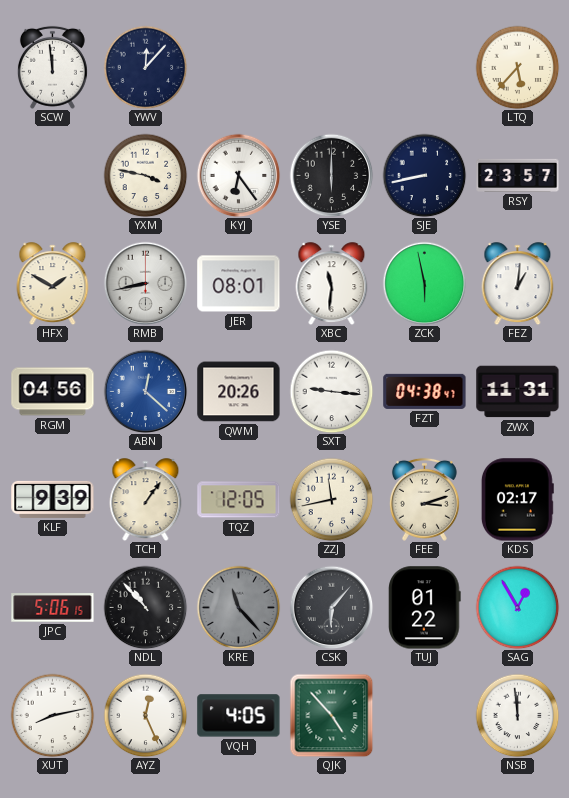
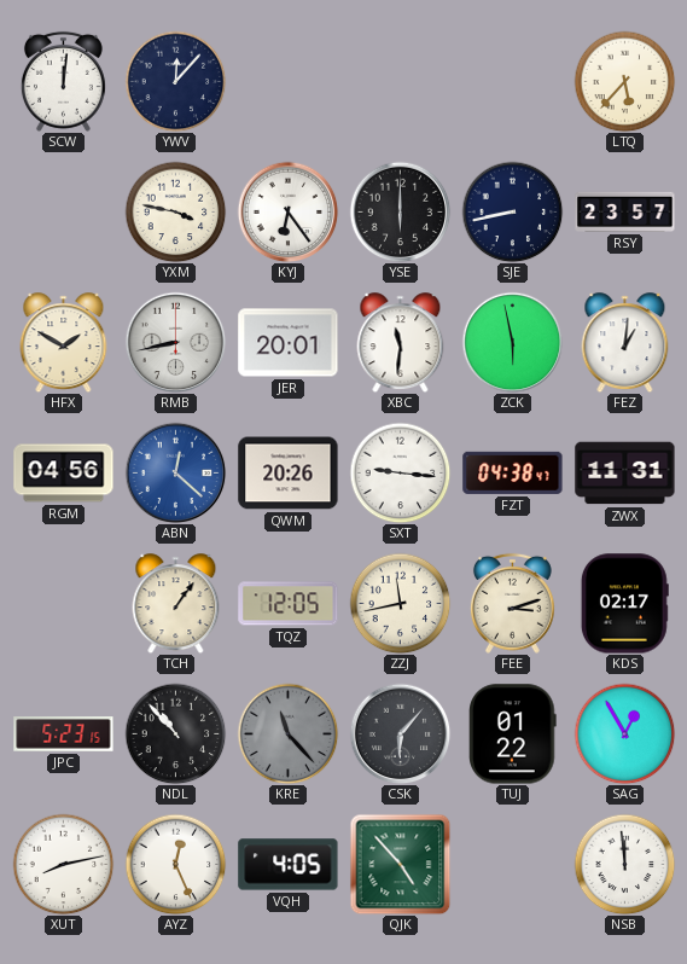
SCW: 11:59 -> 12:01 (63, 81)
JER: 08:01 -> 20:01 (289, 343)
KLF: 9:39 -> none (53, 499)
JPC: 5:06 -> 5:23 (64, 734)
